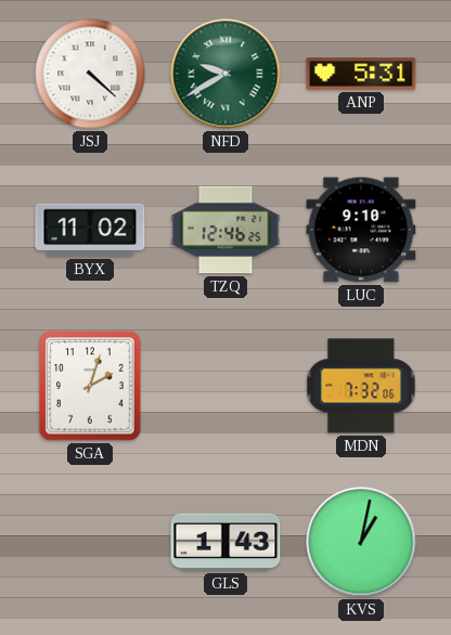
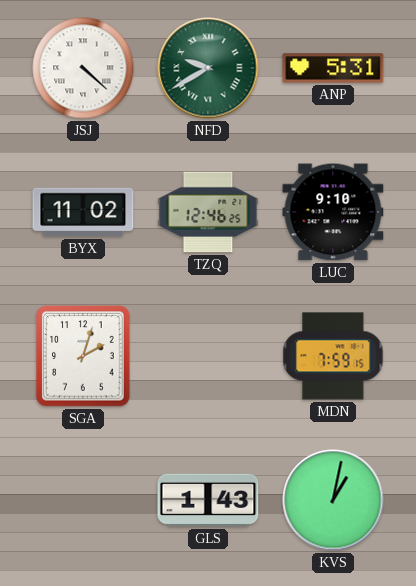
MDN: 7:32 -> 7:59 (333, 356)
